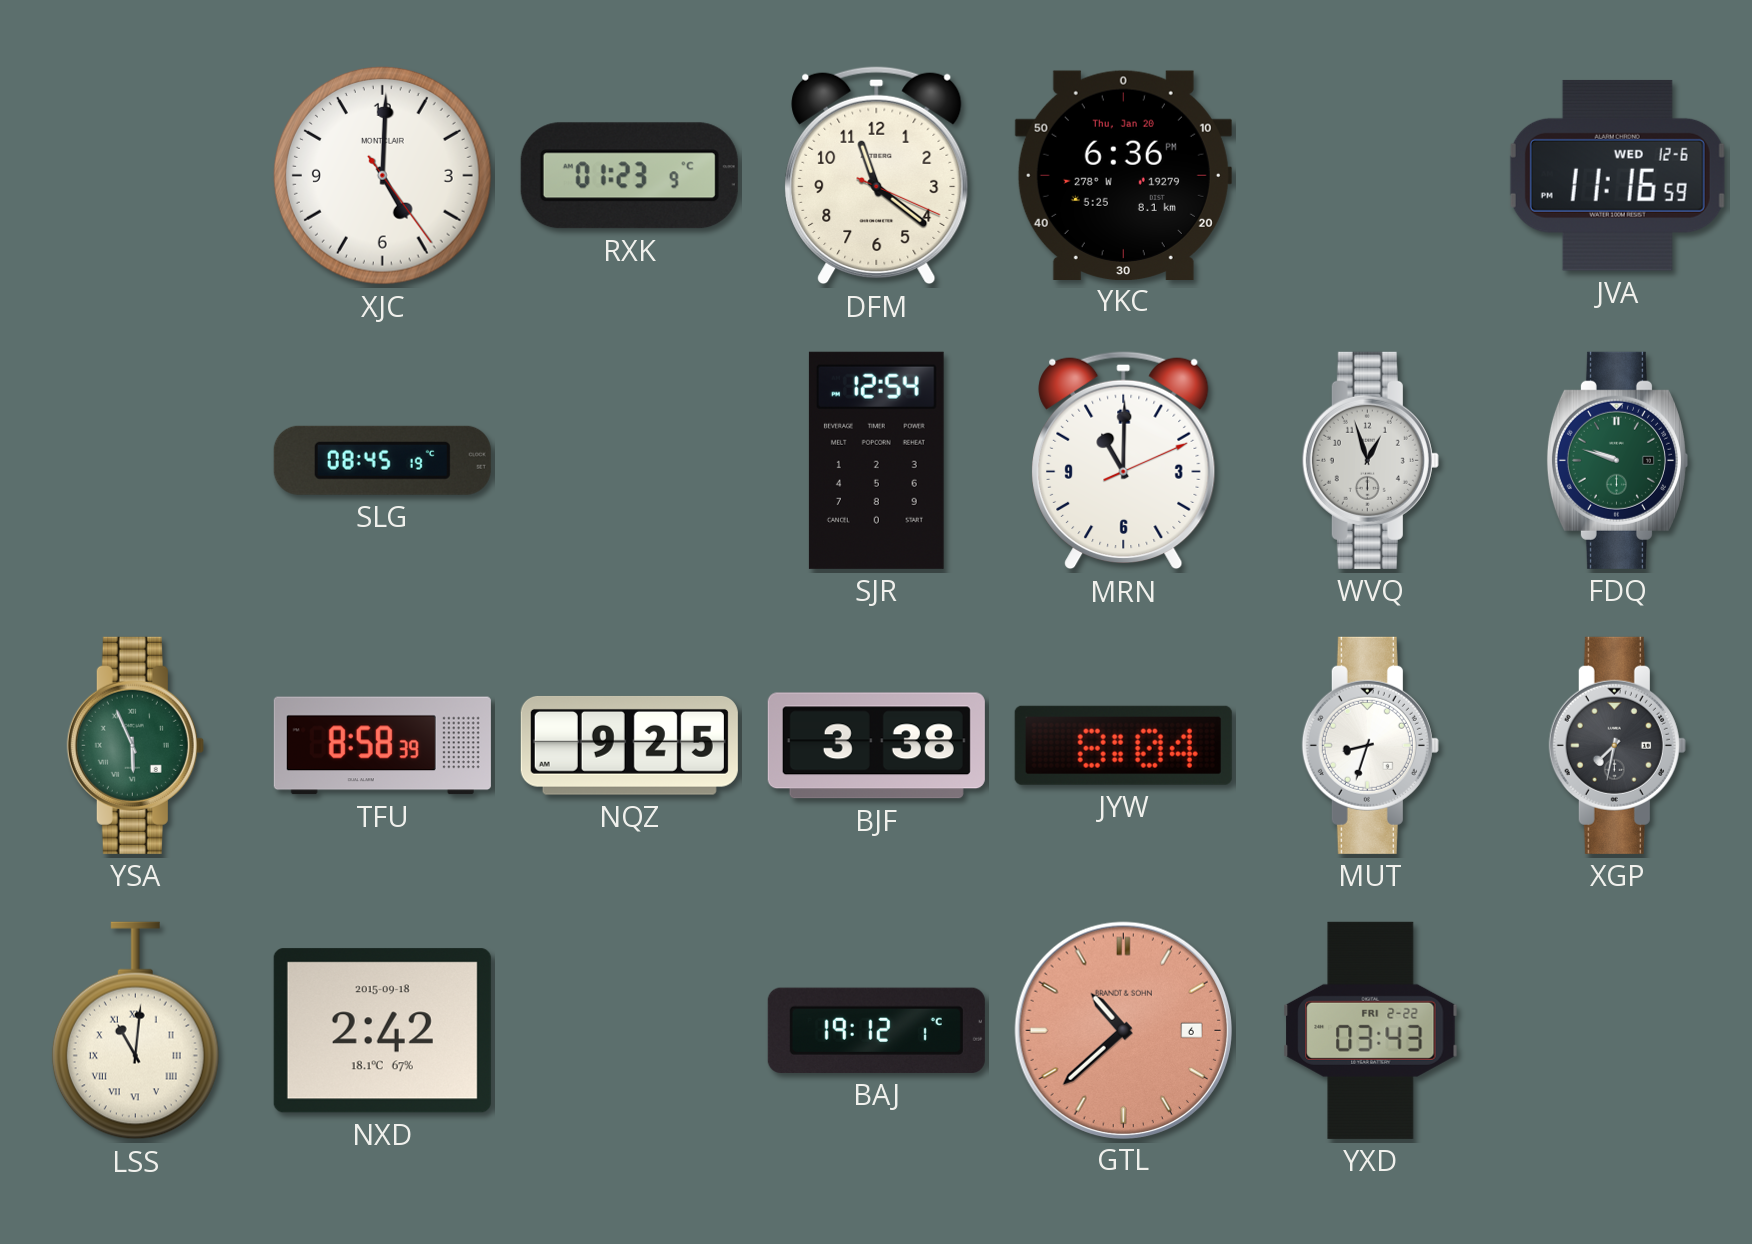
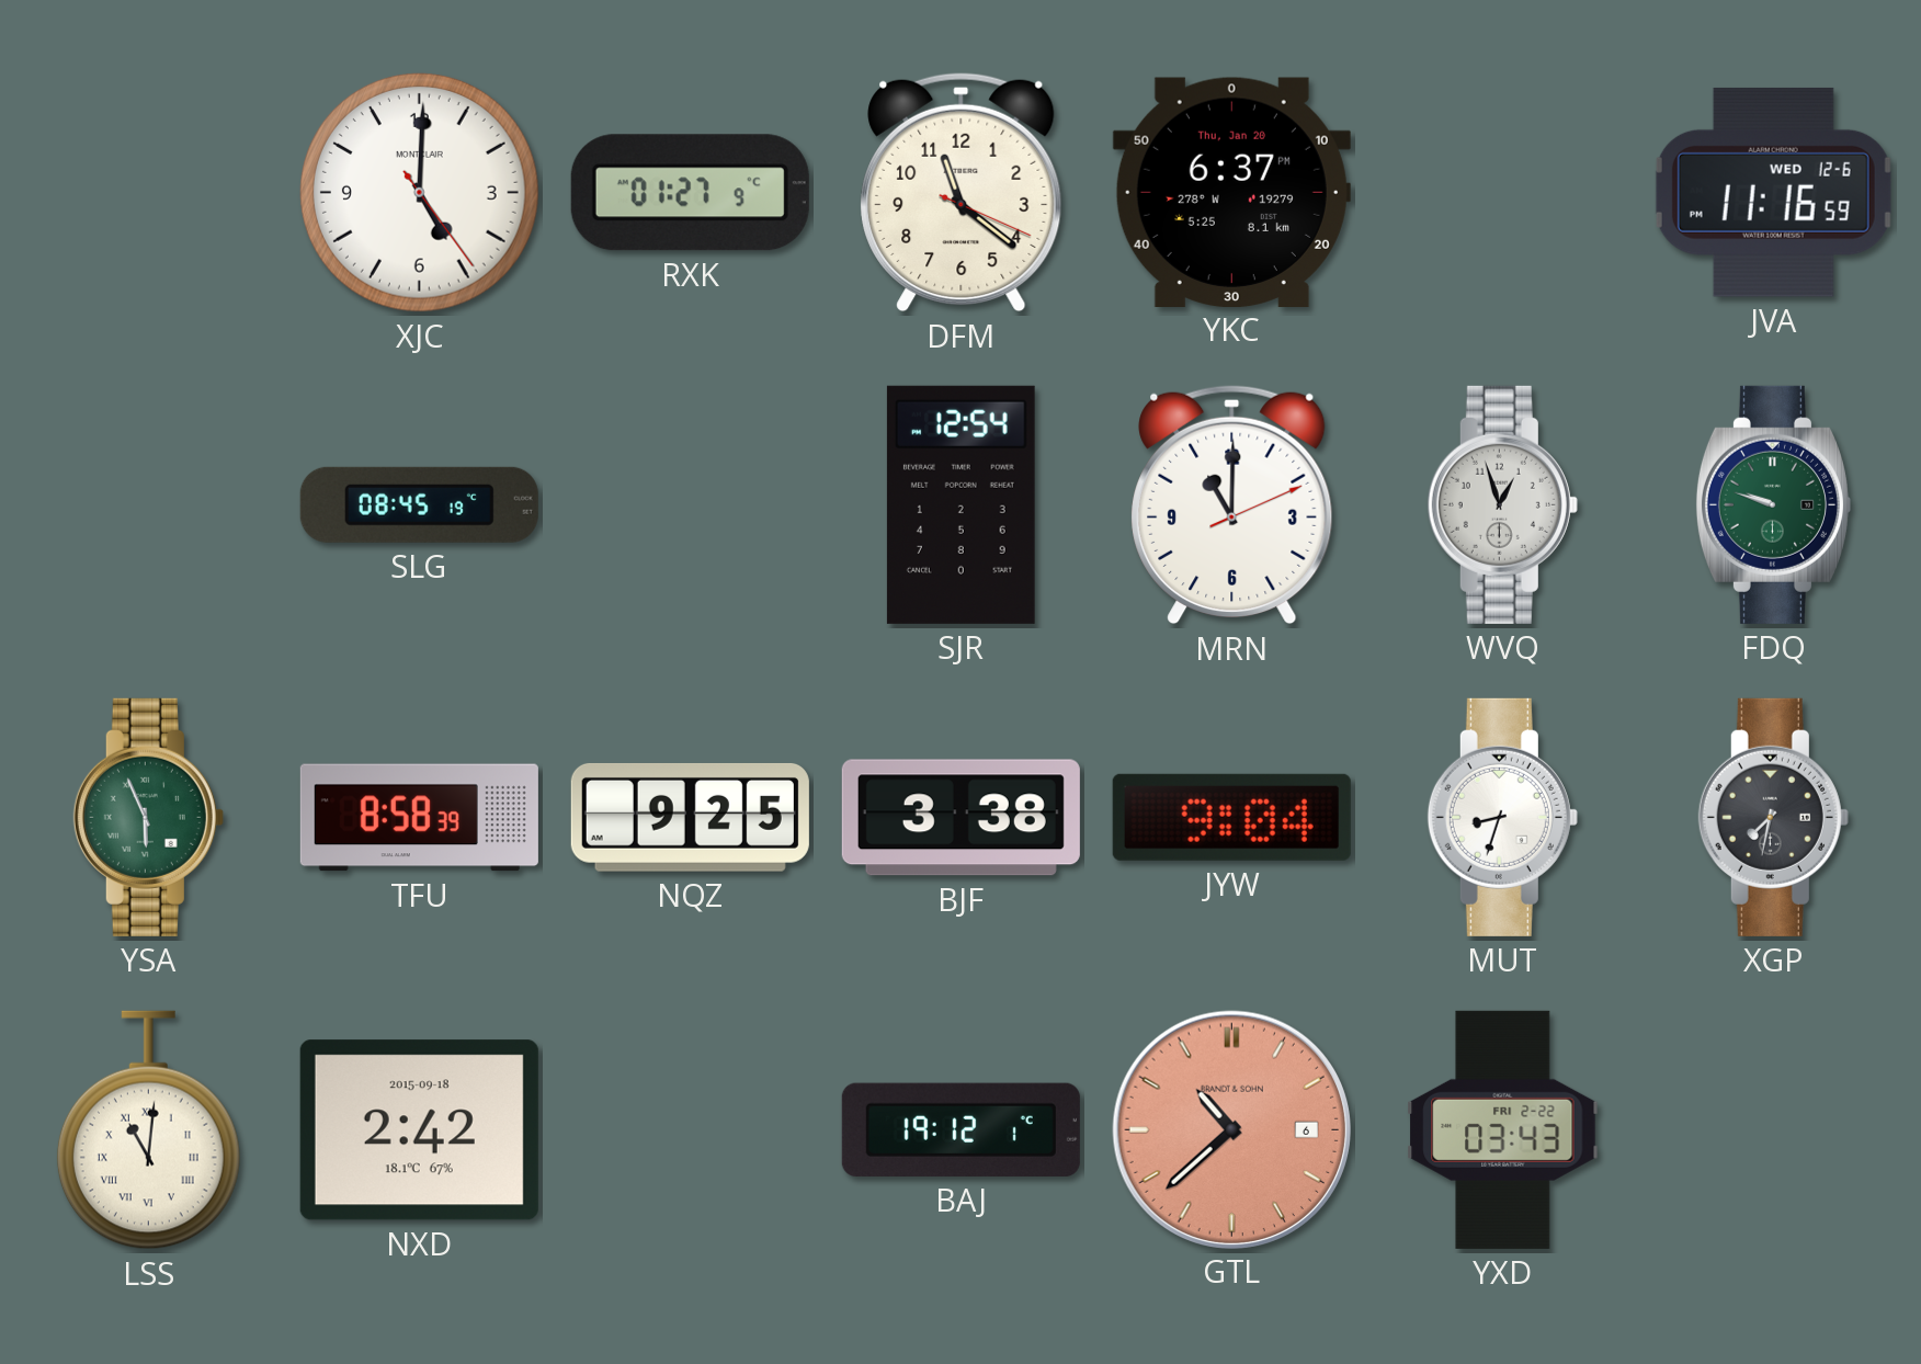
RXK: 01:23 -> 01:27 (690, 193)
YKC: 6:36 -> 6:37 (1231, 192)
JYW: 8:04 -> 9:04 (1231, 817)
